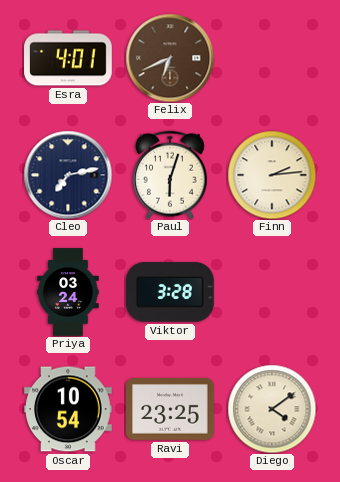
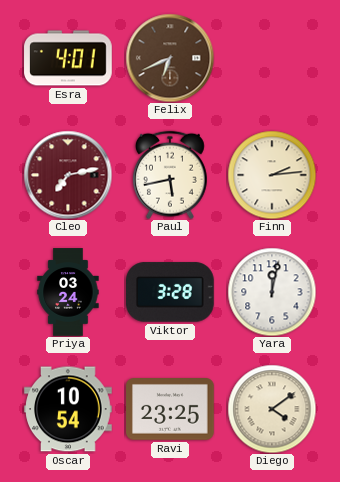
Cleo dial: navy -> burgundy (68, 175)
Paul: 6:03 -> 5:43 (170, 175)
Yara: none -> 12:02 (272, 292)
